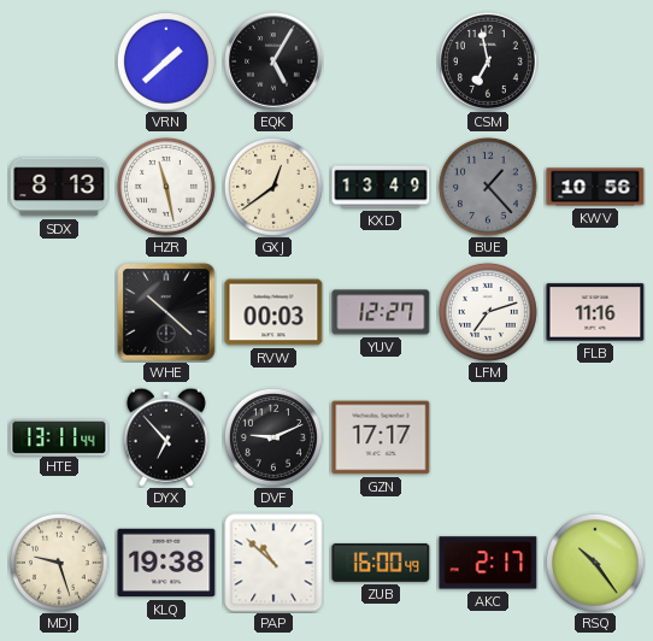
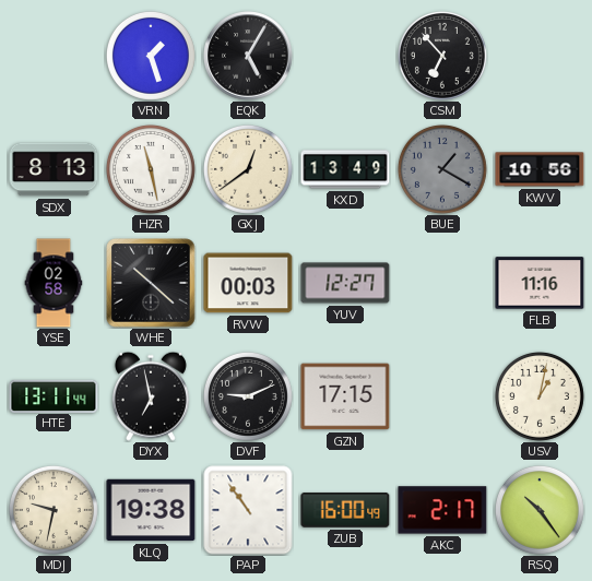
VRN: 1:38 -> 1:27 (151, 56)
CSM: 6:58 -> 6:53 (442, 56)
BUE: 1:23 -> 1:20 (442, 169)
YSE: none -> 02:58 (54, 283)
LFM: 7:12 -> none (488, 312)
DYX: 6:53 -> 6:58 (151, 396)
GZN: 17:17 -> 17:15 (345, 396)
USV: none -> 1:02 (540, 396)
MDJ: 9:27 -> 9:32 (54, 510)
PAP: 10:52 -> 10:54 (248, 510)
